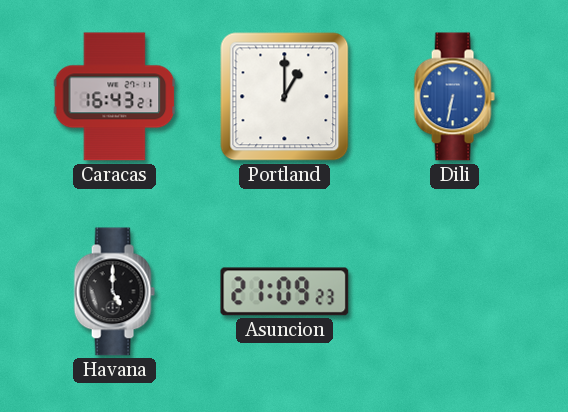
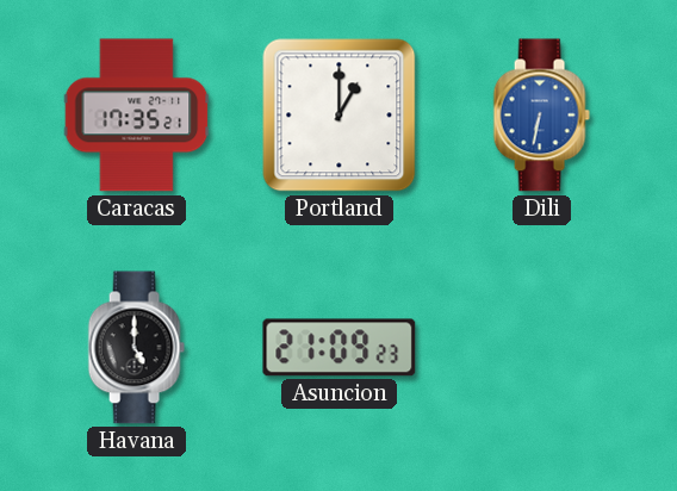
Caracas: 16:43 -> 17:35 (137, 116)
